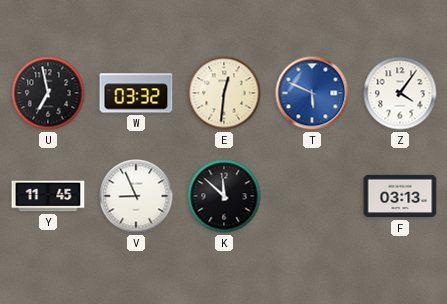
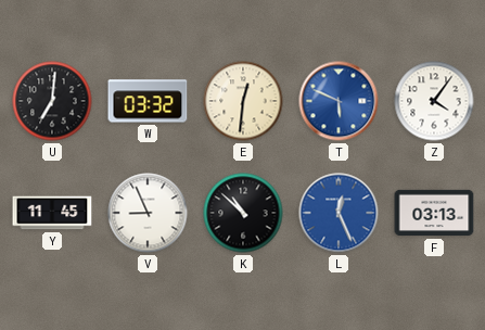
U: 6:58 -> 7:01 (52, 101)
K: 11:52 -> 10:52 (243, 213)
L: none -> 12:26 (339, 213)
